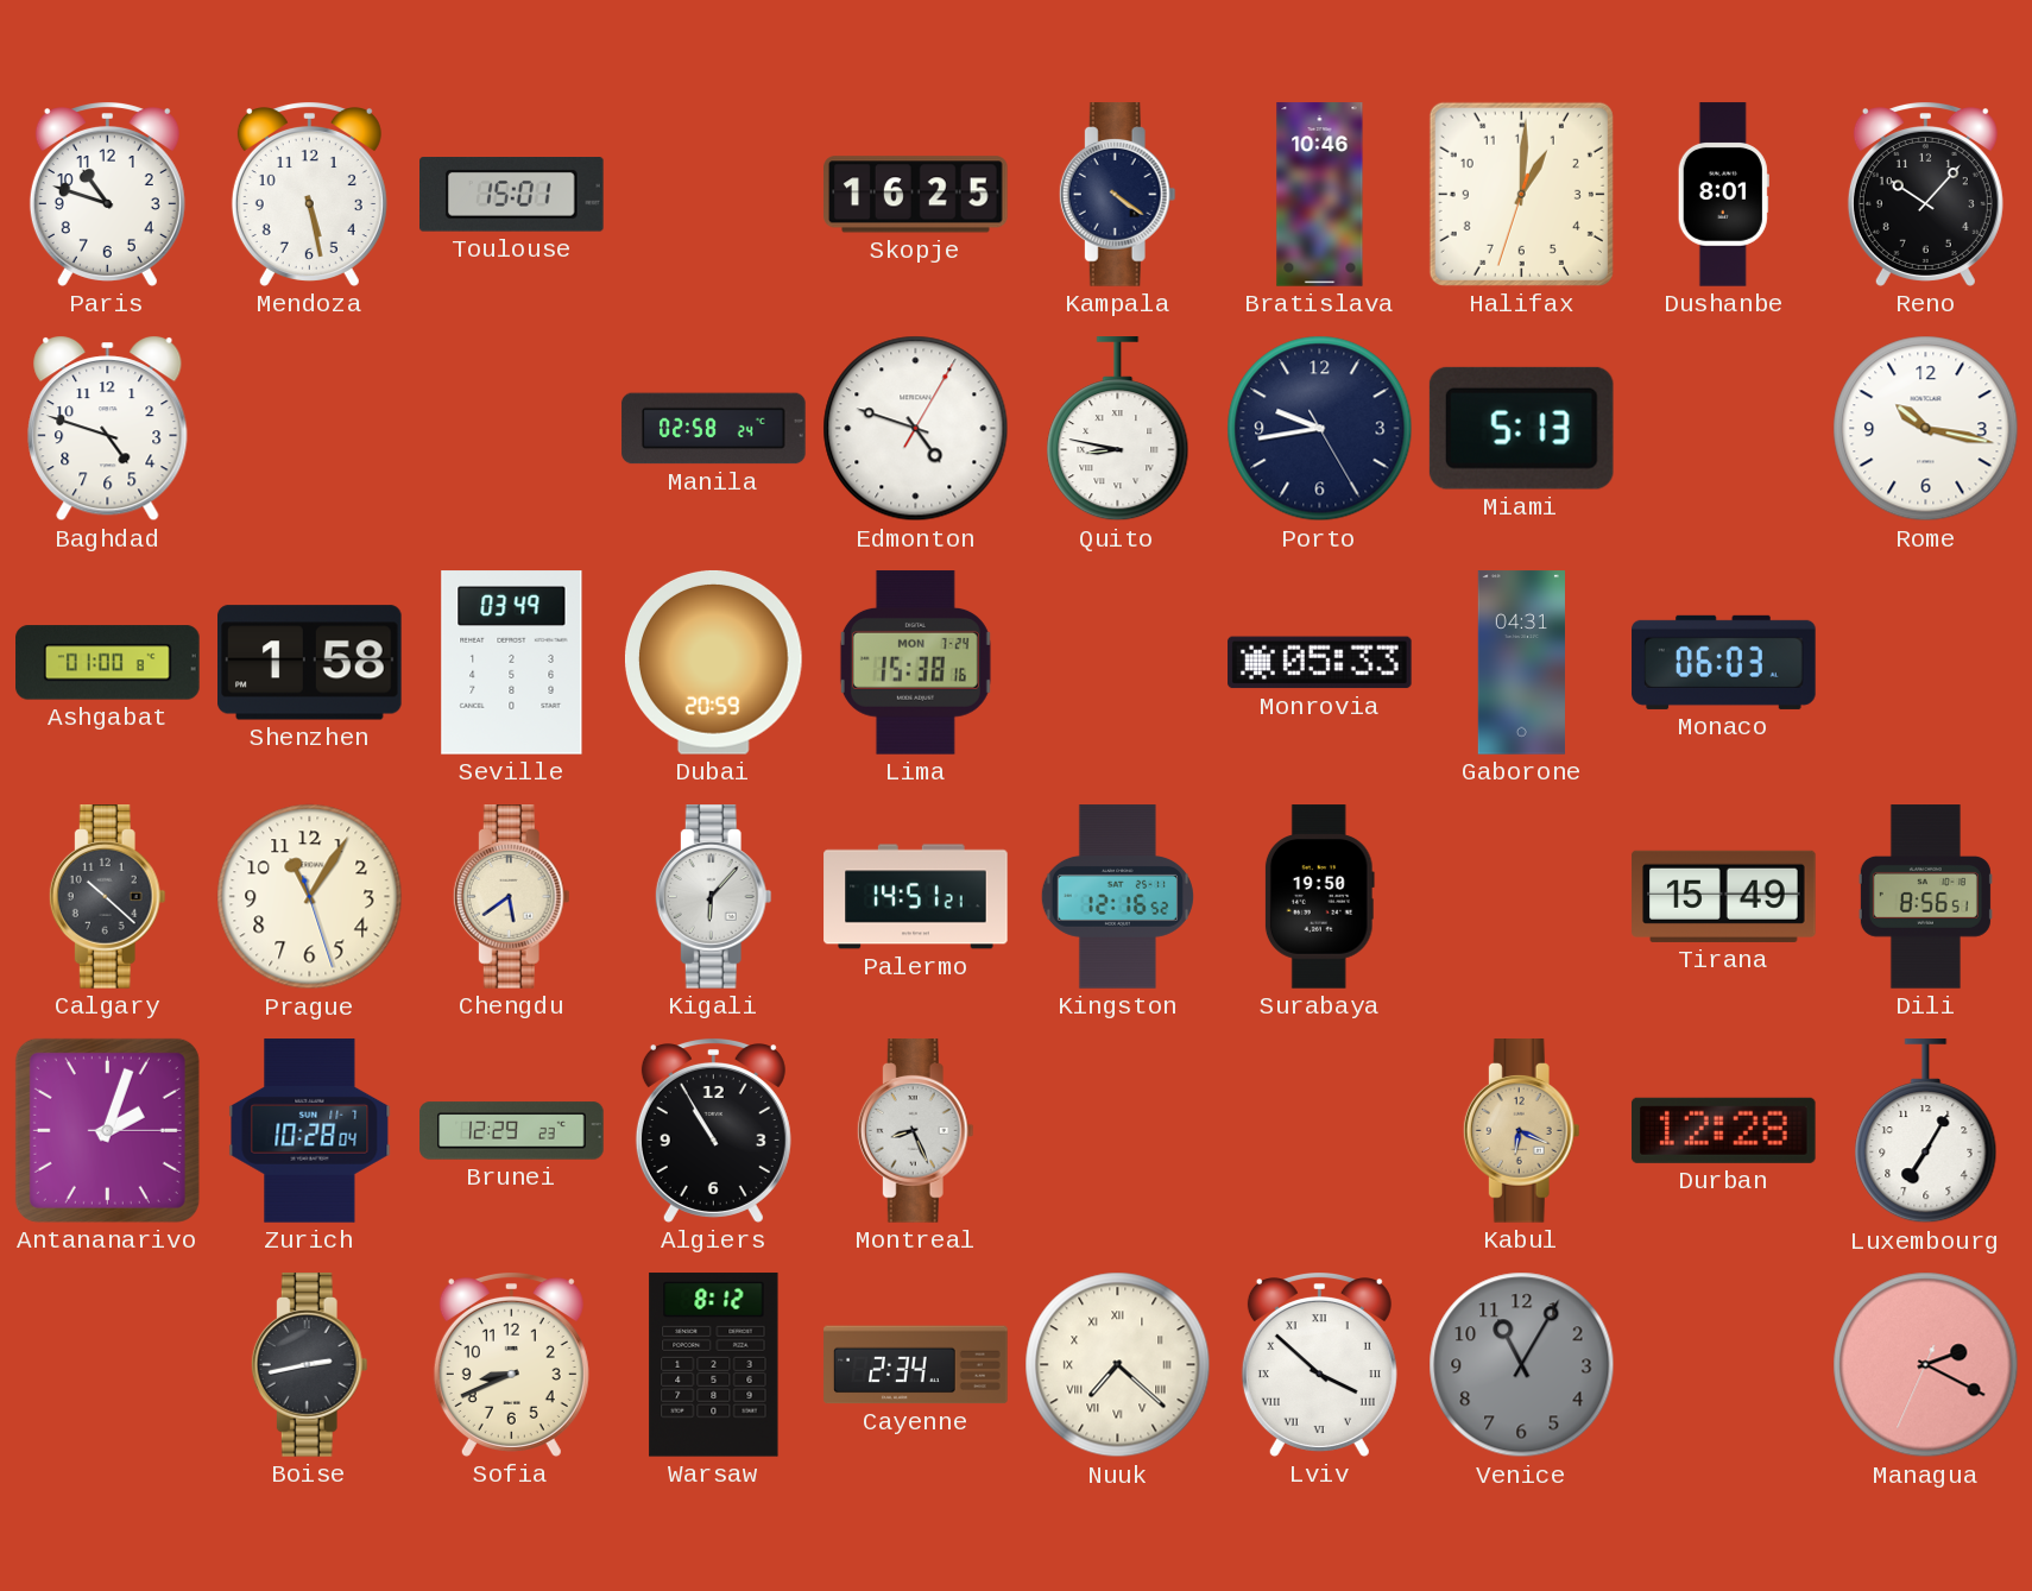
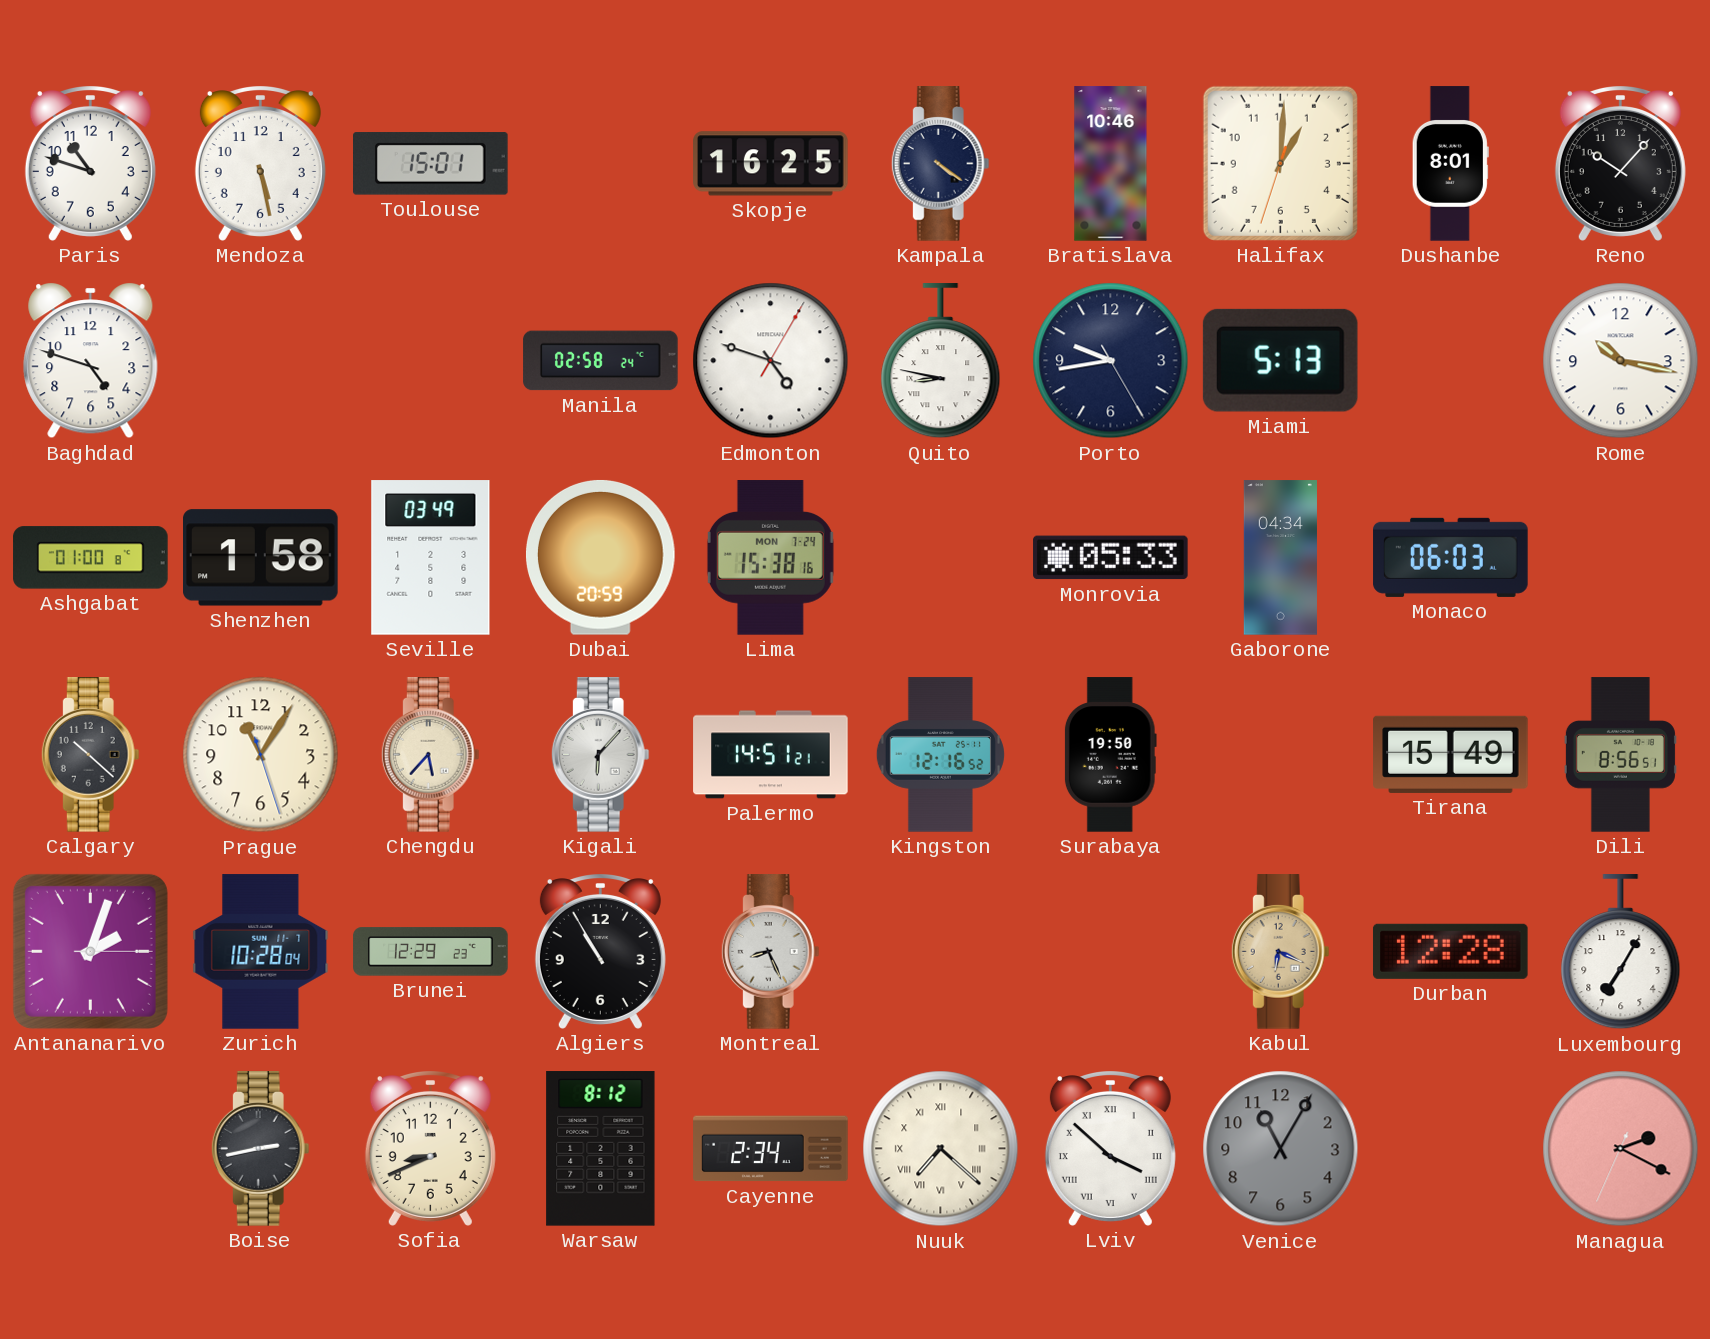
Gaborone: 04:31 -> 04:34 (1280, 558)
Chengdu: 5:39 -> 5:37 (430, 755)
